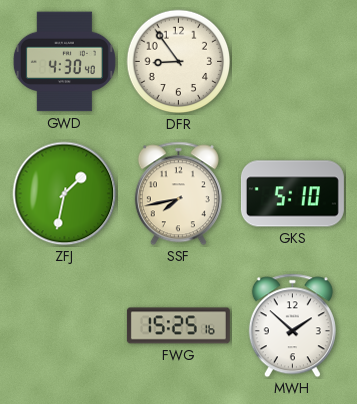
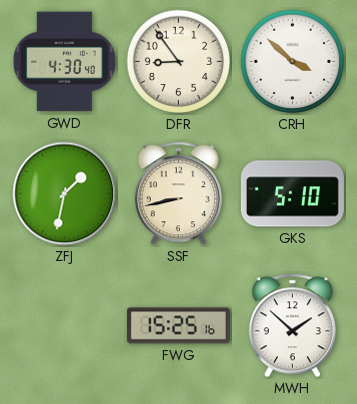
CRH: none -> 3:52 (293, 62)
SSF: 7:43 -> 8:43 (178, 194)
